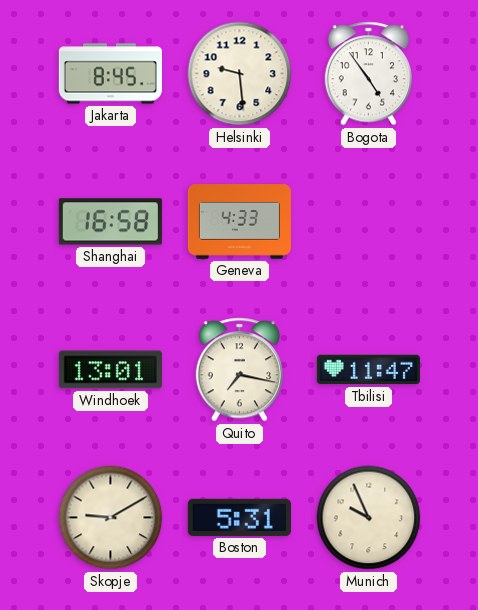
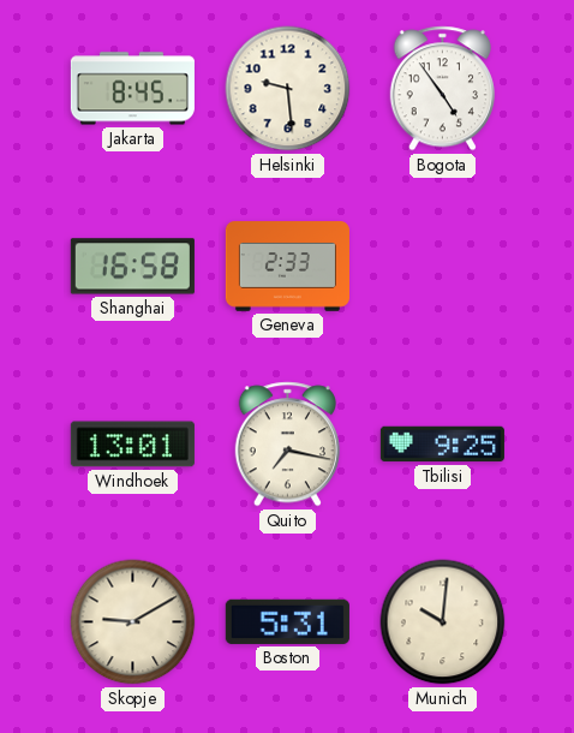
Geneva: 4:33 -> 2:33 (287, 267)
Tbilisi: 11:47 -> 9:25 (442, 445)
Munich: 9:56 -> 10:01 (443, 622)
